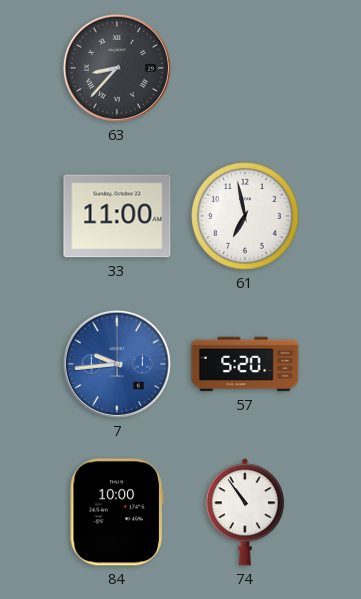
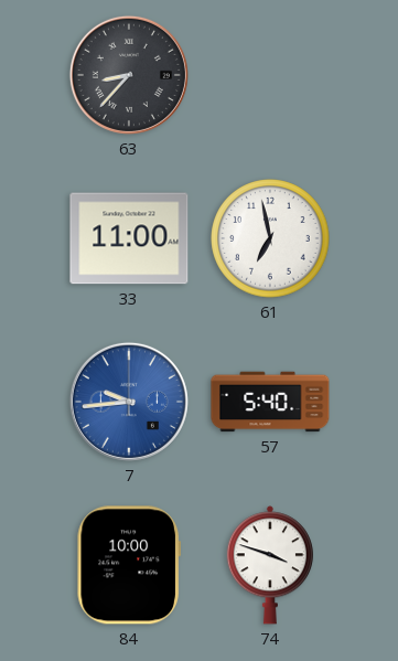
57: 5:20 -> 5:40 (270, 402)
74: 10:54 -> 3:48 (270, 565)
